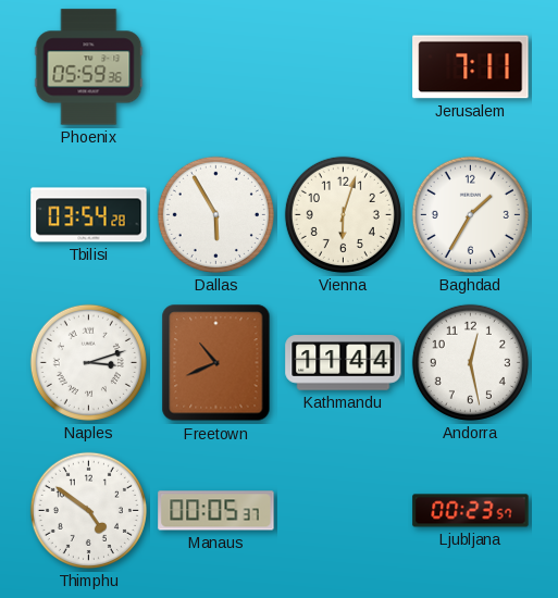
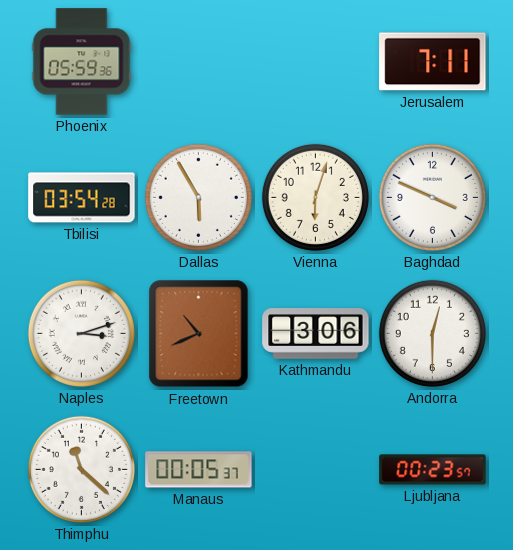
Baghdad: 1:35 -> 3:49 (432, 197)
Kathmandu: 11:44 -> 3:06 (316, 334)
Andorra: 12:28 -> 12:30 (432, 333)
Thimphu: 4:51 -> 11:22 (81, 469)
